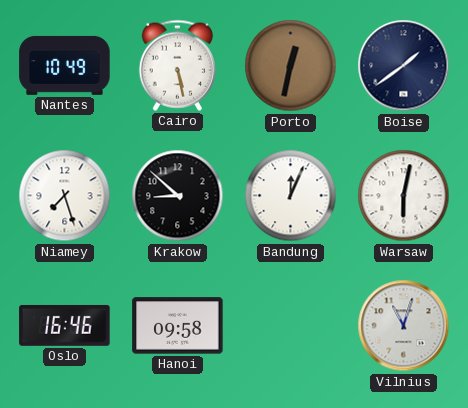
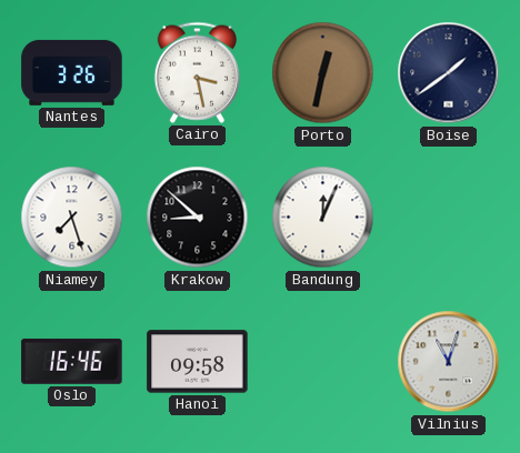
Nantes: 10:49 -> 3:26 (72, 72)
Cairo: 5:28 -> 3:28 (197, 72)
Warsaw: 6:02 -> none (404, 196)
